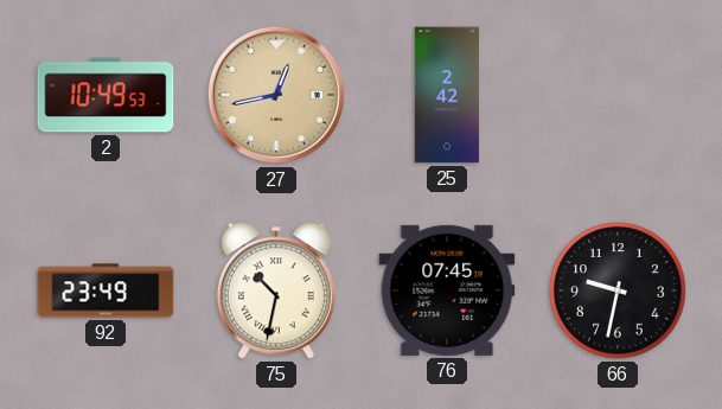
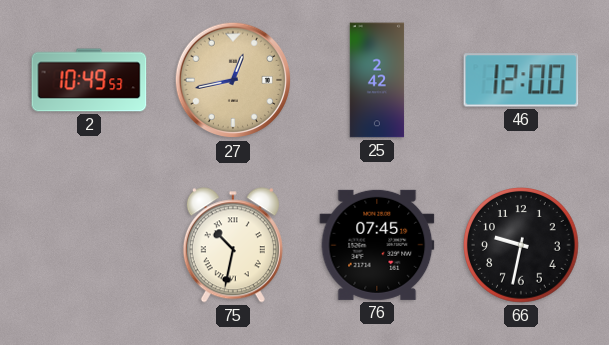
46: none -> 12:00 (521, 80)
92: 23:49 -> none (106, 290)
